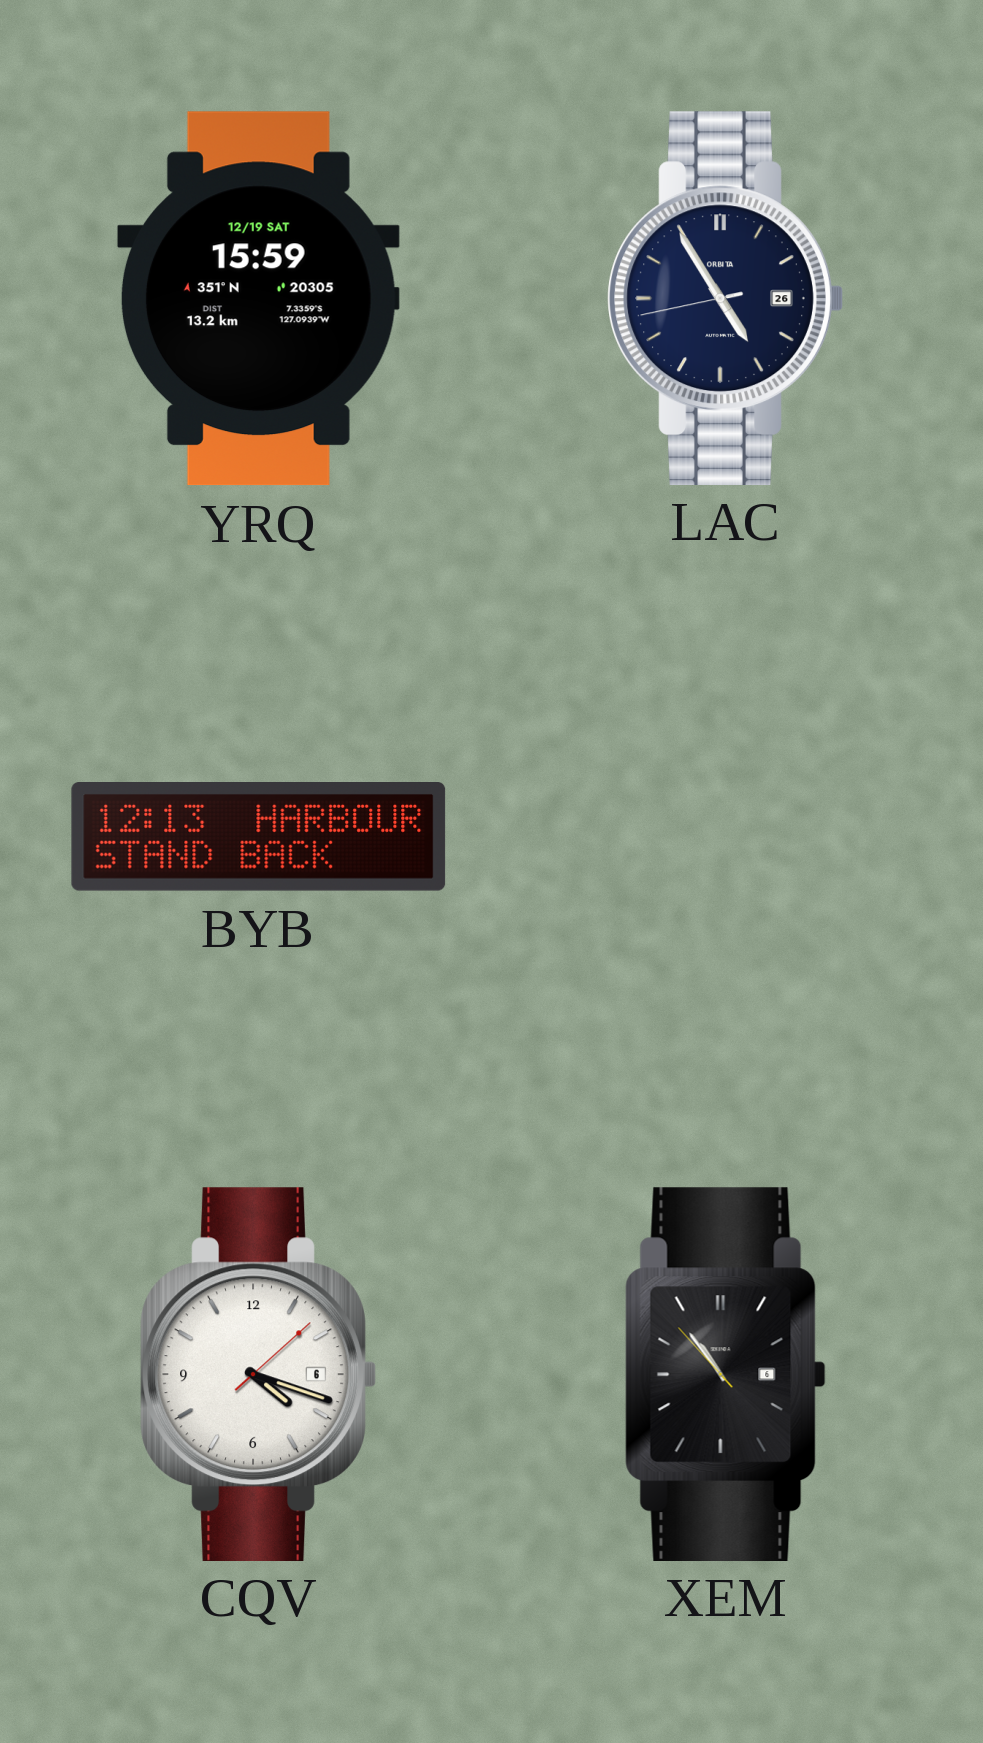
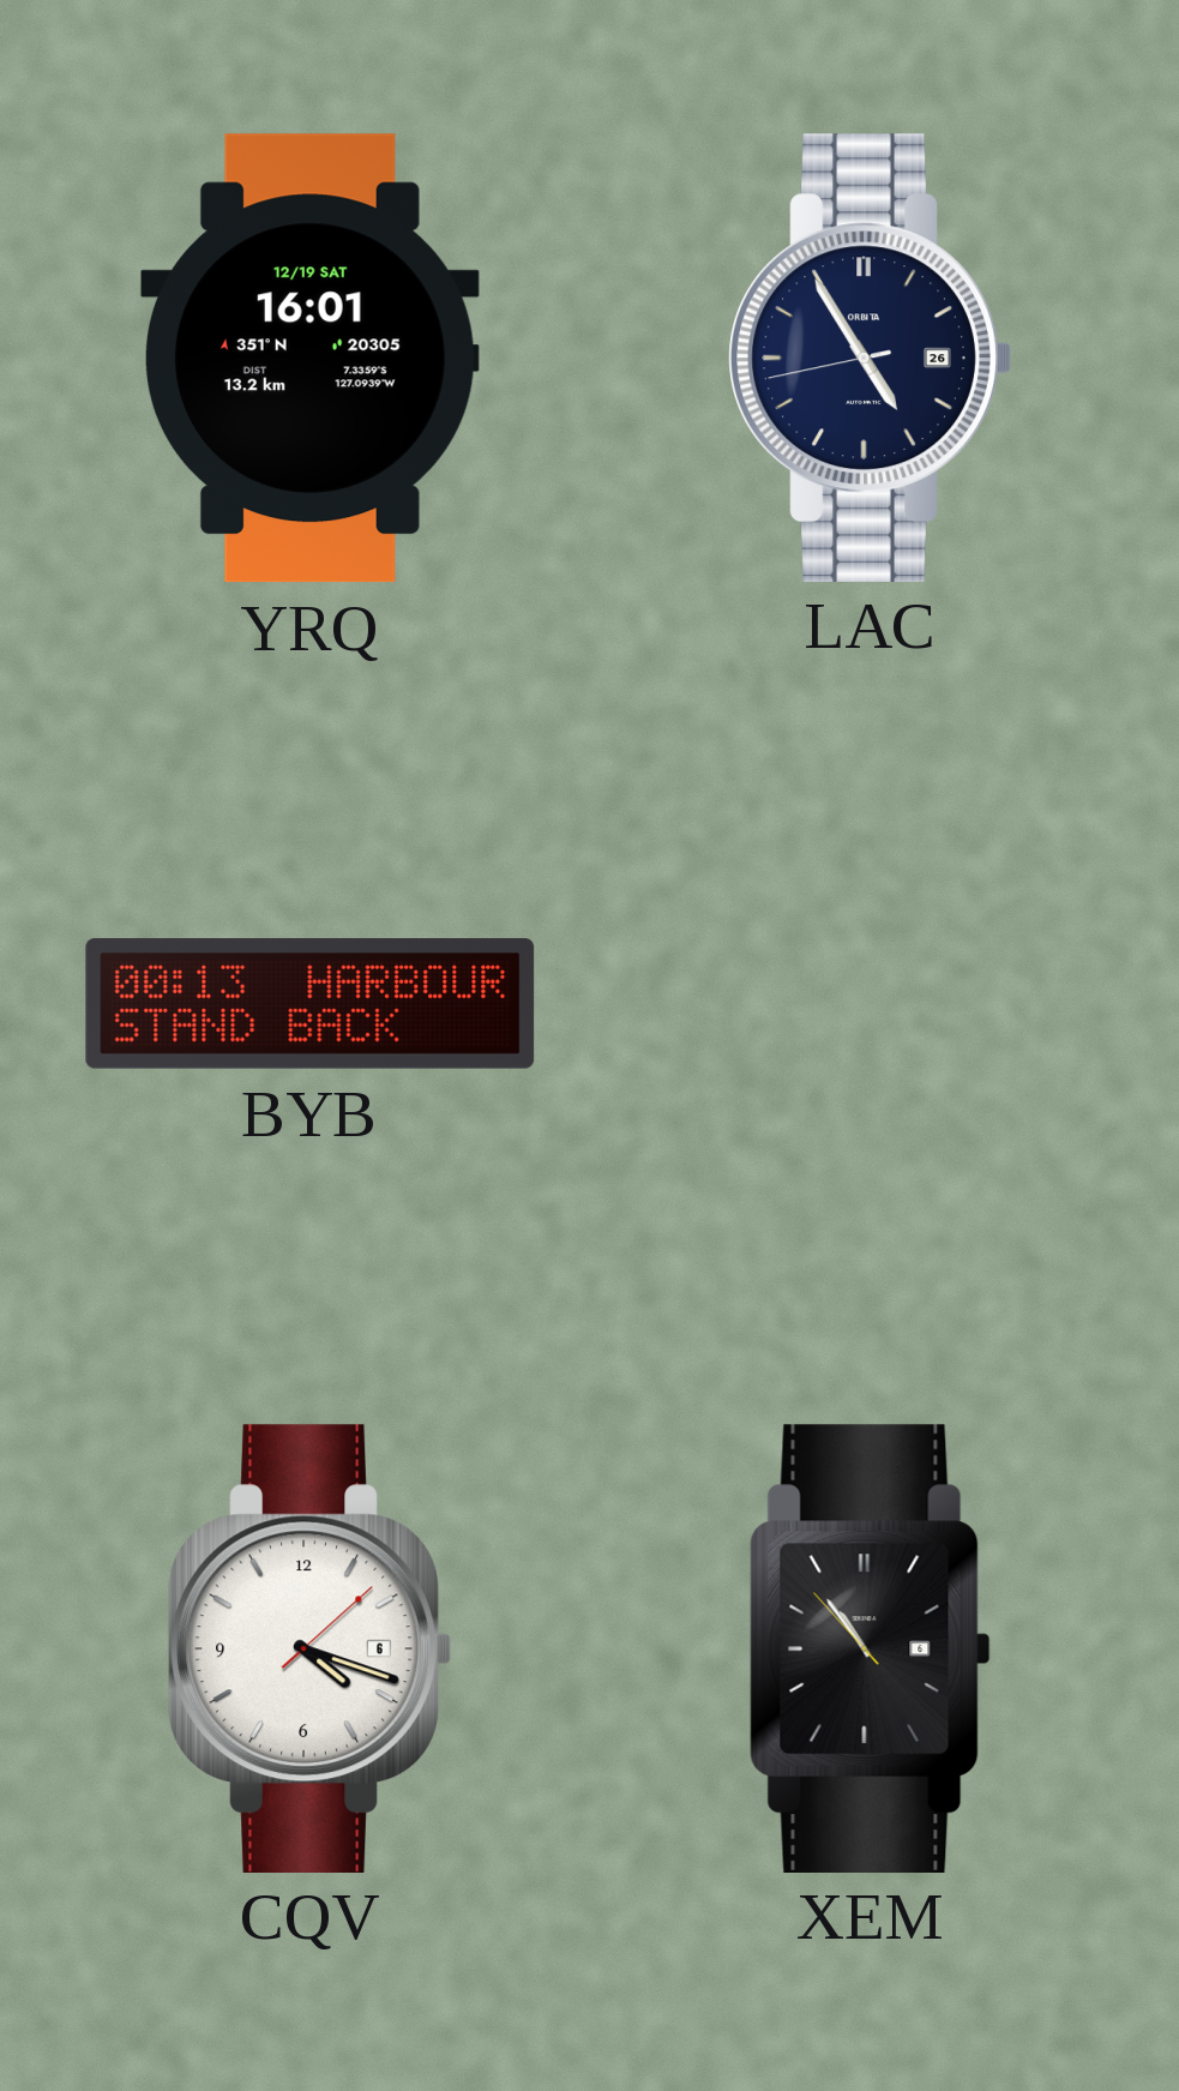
YRQ: 15:59 -> 16:01 (309, 359)
BYB: 12:13 -> 00:13 (311, 1004)
